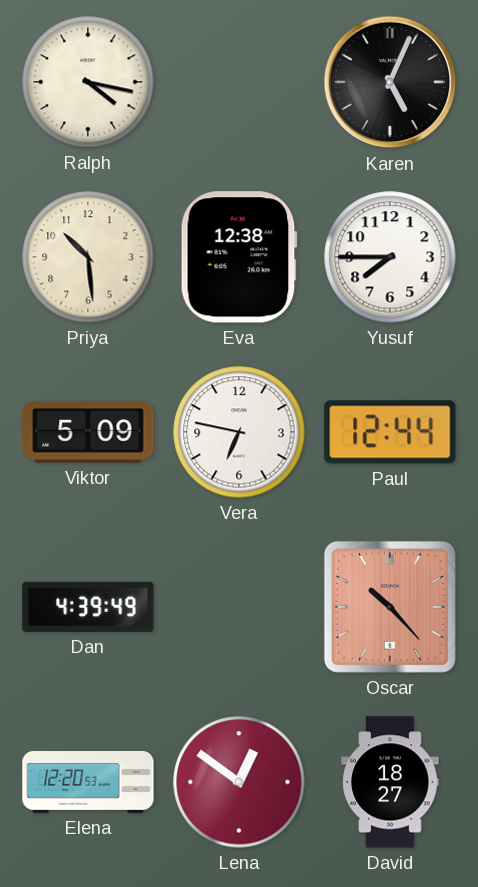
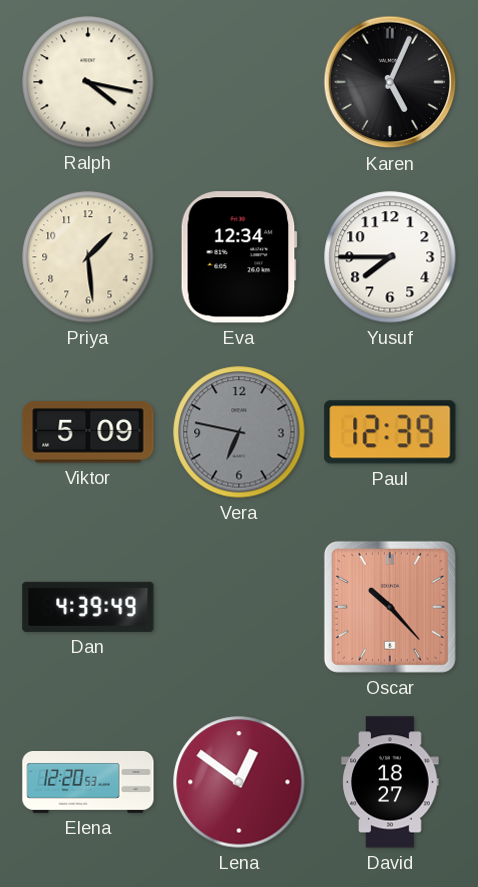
Priya: 10:29 -> 1:29 (88, 257)
Eva: 12:38 -> 12:34 (239, 257)
Vera dial: white -> grey (239, 432)
Paul: 12:44 -> 12:39 (390, 432)
